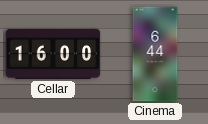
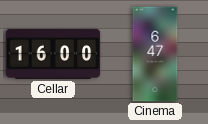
Cinema: 6:44 -> 6:47 (155, 54)
